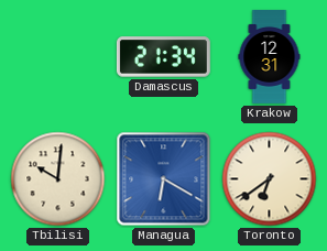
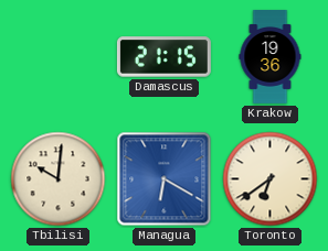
Damascus: 21:34 -> 21:15 (163, 57)
Krakow: 12:31 -> 19:36 (271, 57)
